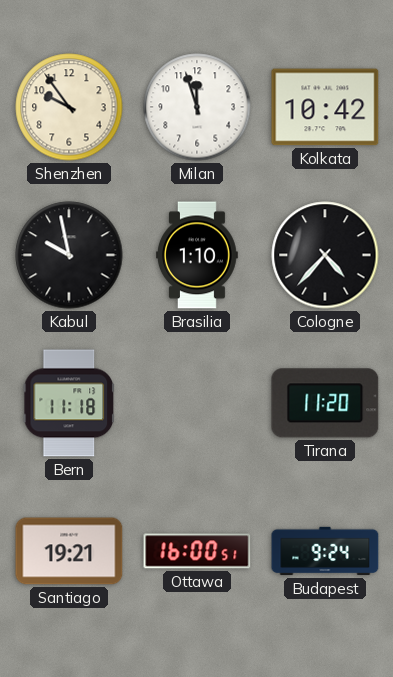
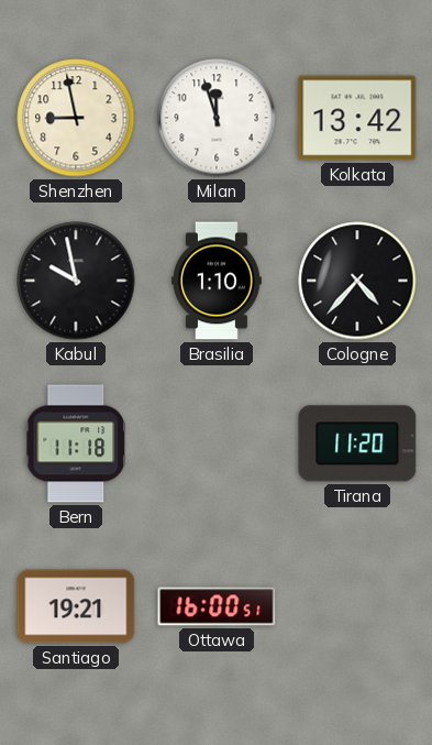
Shenzhen: 9:54 -> 8:58 (76, 118)
Kolkata: 10:42 -> 13:42 (357, 118)
Budapest: 9:24 -> none (325, 551)
